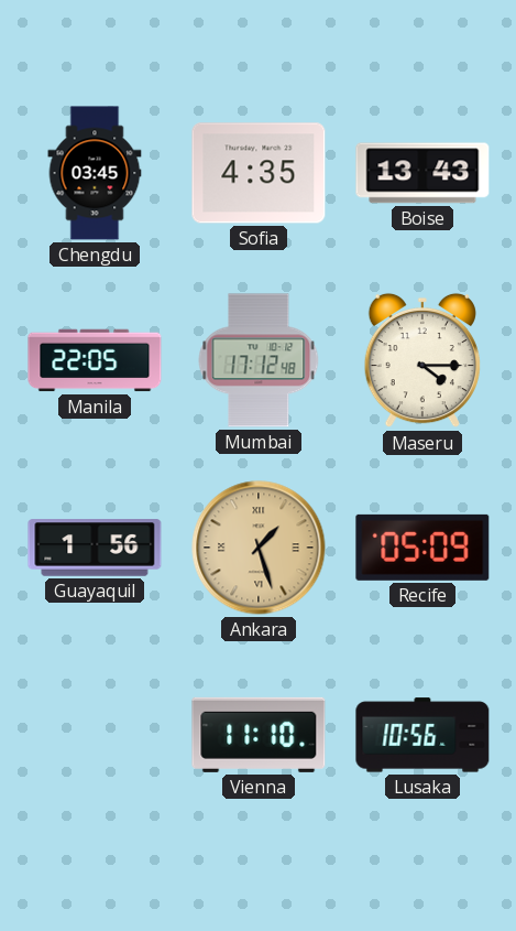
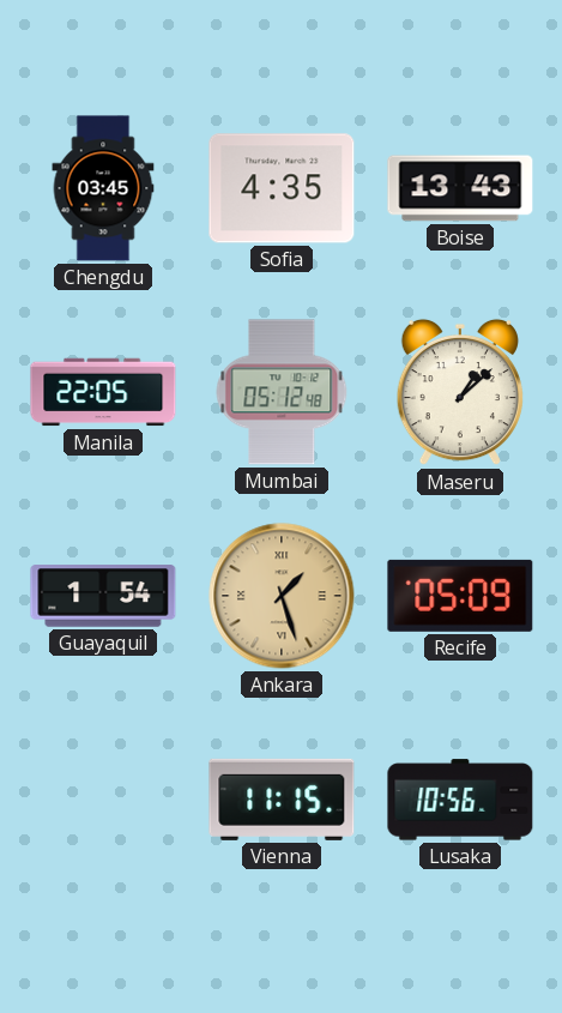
Mumbai: 17:12 -> 05:12 (282, 392)
Maseru: 4:15 -> 1:08 (460, 392)
Guayaquil: 1:56 -> 1:54 (103, 596)
Vienna: 11:10 -> 11:15 (282, 800)
